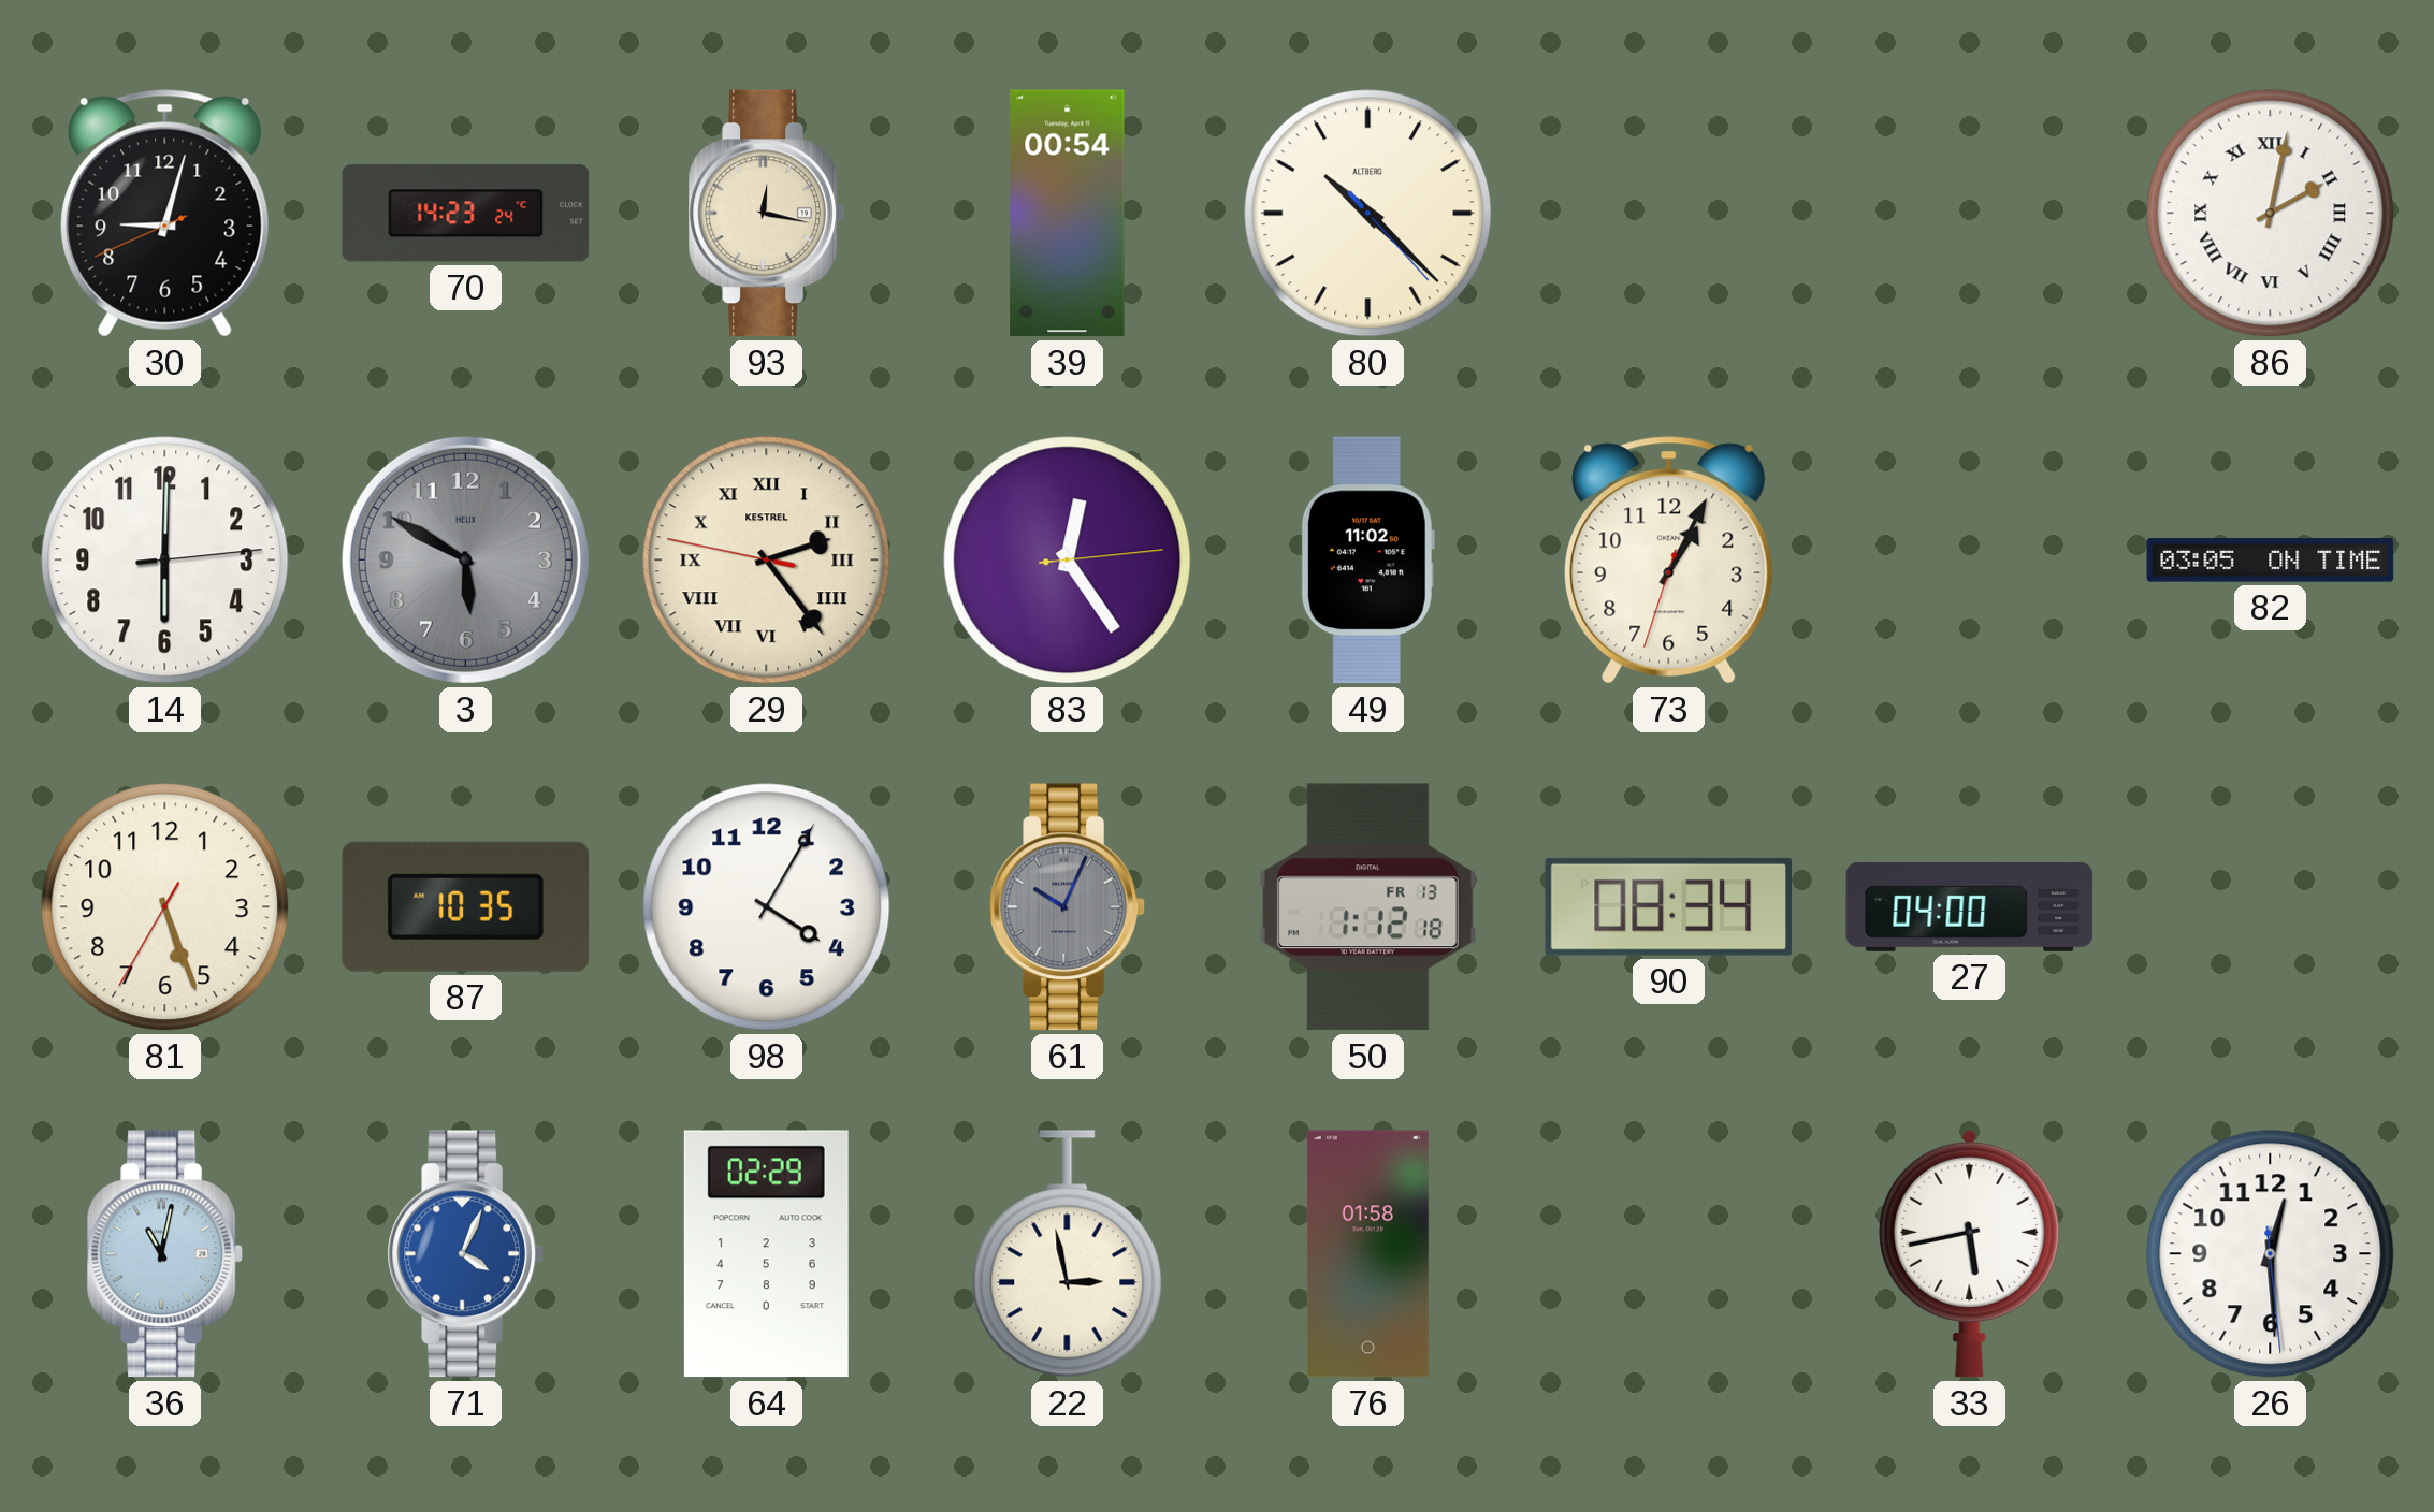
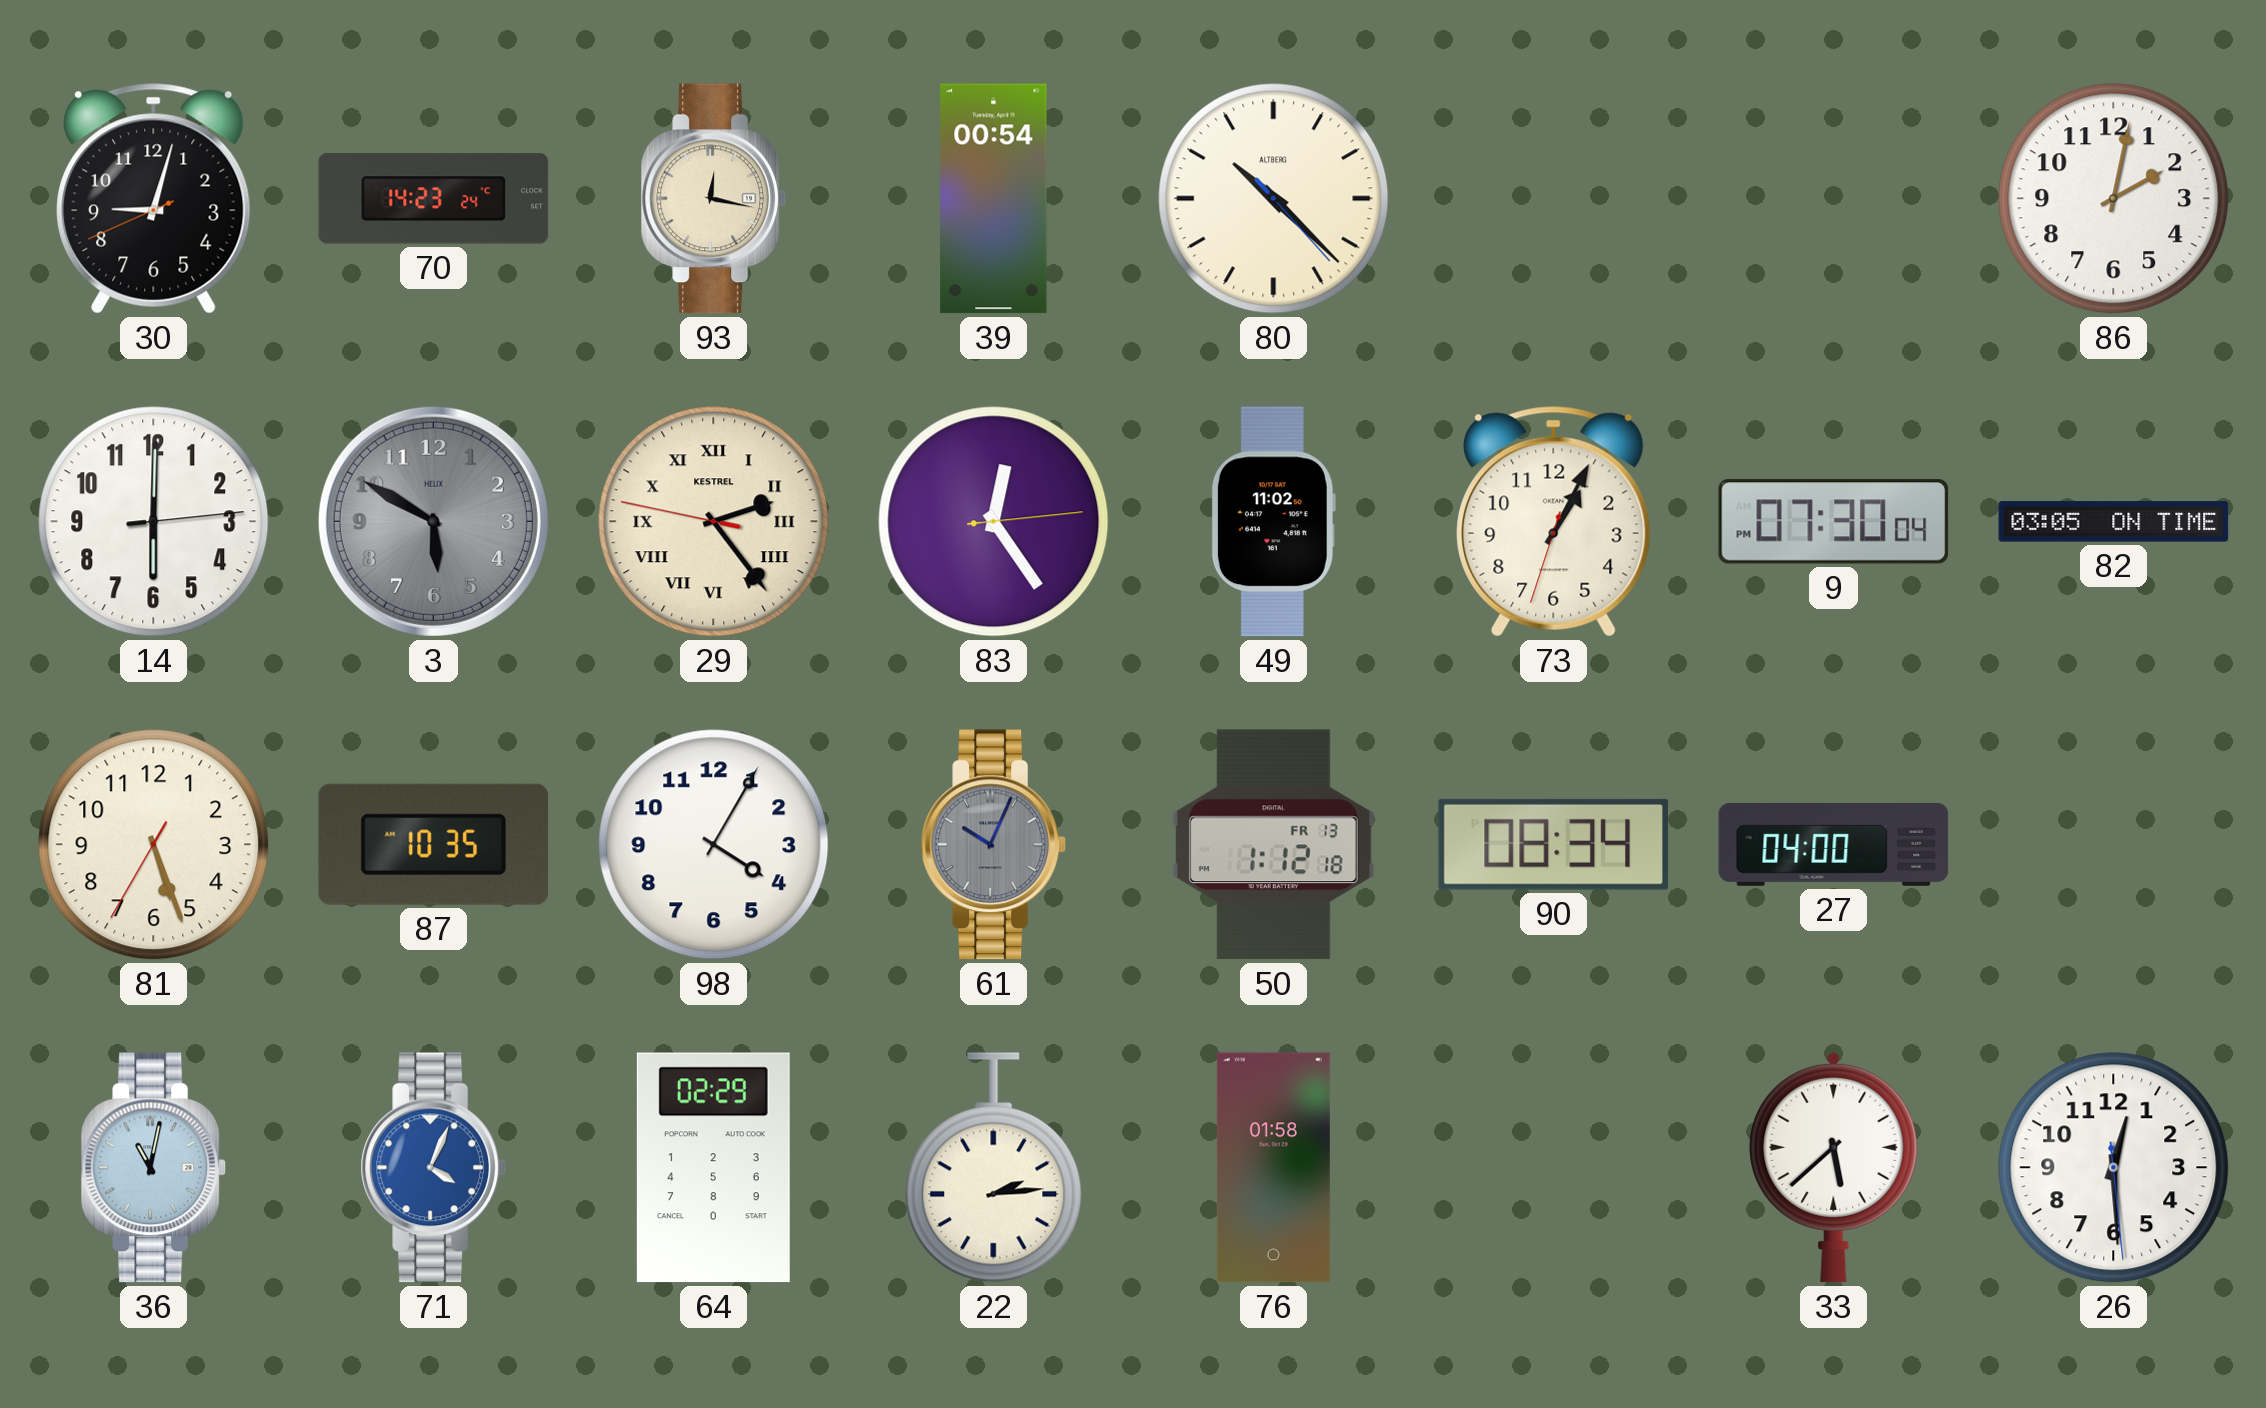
86 numerals: Roman -> Arabic (2114, 199)
9: none -> 07:30 (1834, 522)
22: 2:58 -> 2:14 (994, 1168)
33: 5:43 -> 5:38 (1834, 1167)
